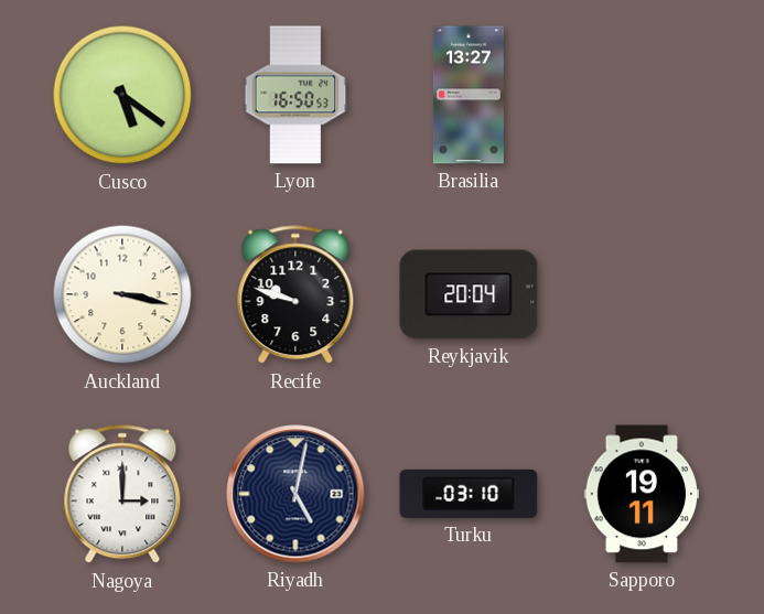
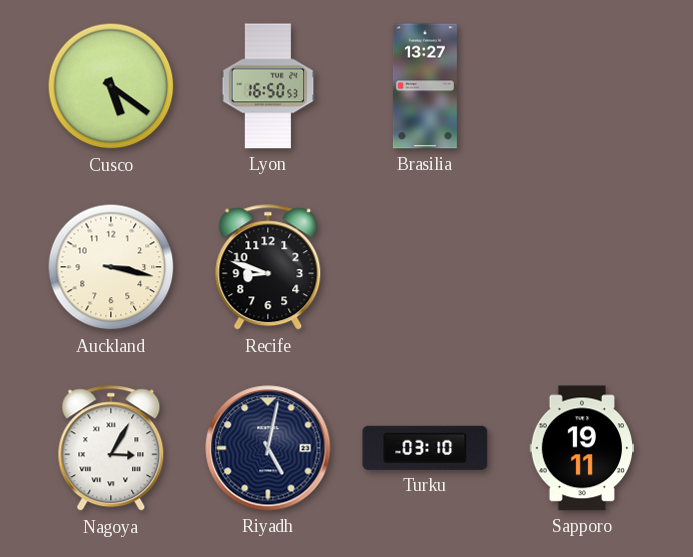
Recife: 9:48 -> 8:48 (268, 268)
Reykjavik: 20:04 -> none (469, 294)
Nagoya: 3:00 -> 3:05 (111, 449)
